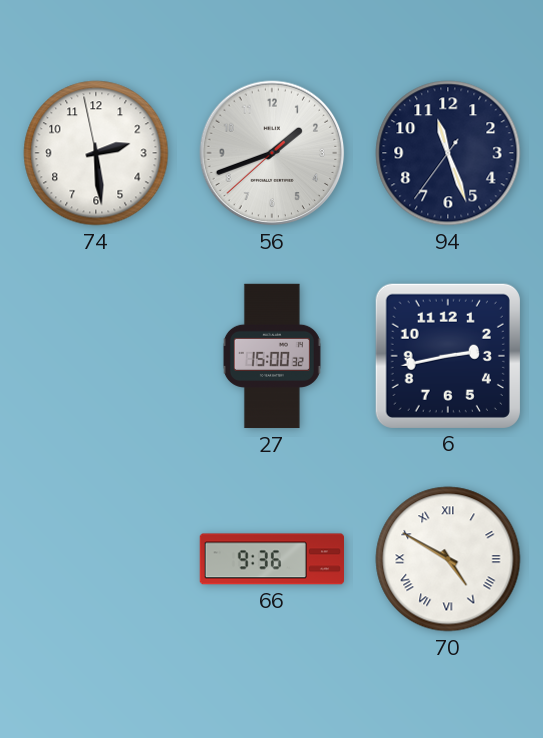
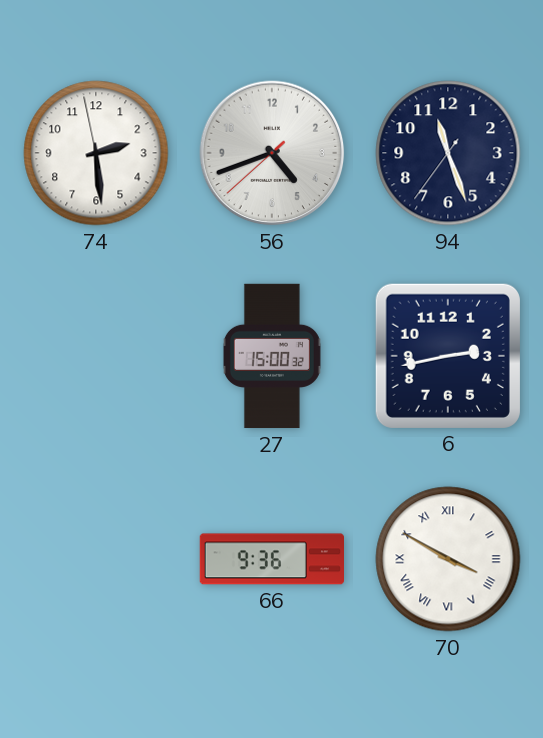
56: 1:41 -> 4:41 (272, 153)
70: 4:50 -> 3:50 (448, 559)
